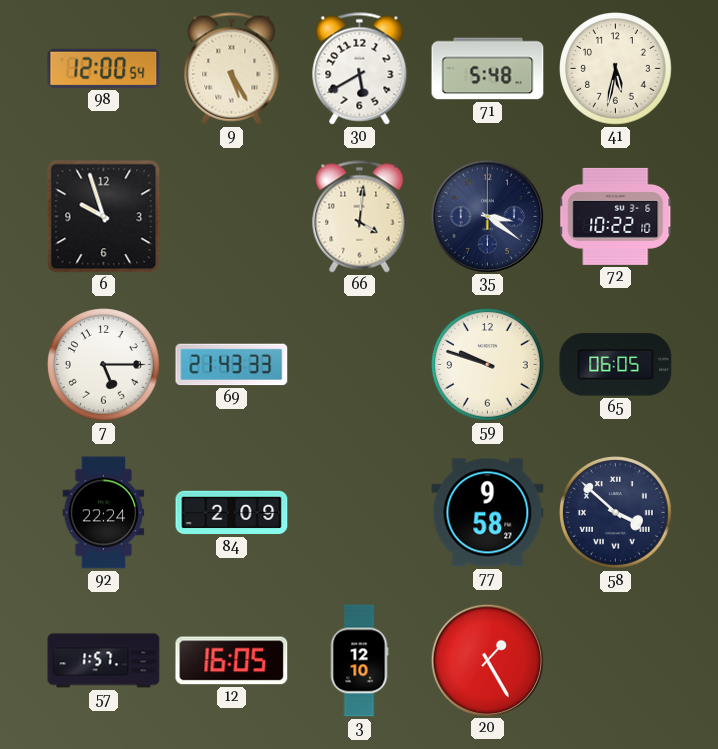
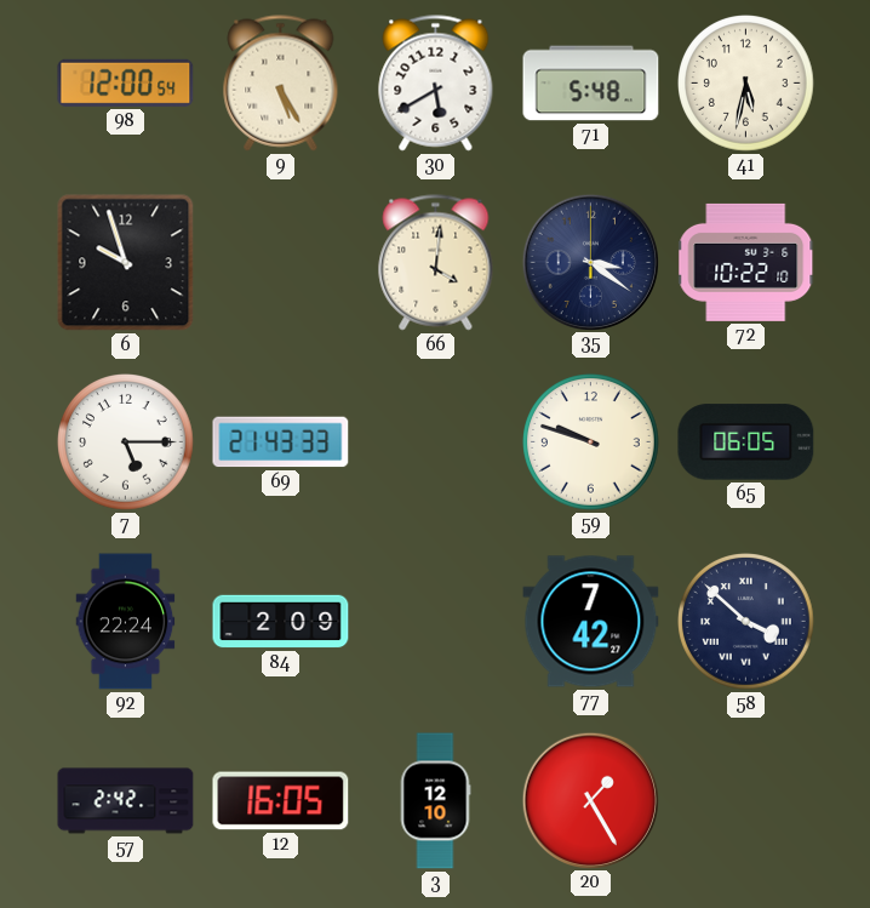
77: 9:58 -> 7:42 (591, 622)
57: 1:57 -> 2:42 (126, 801)
